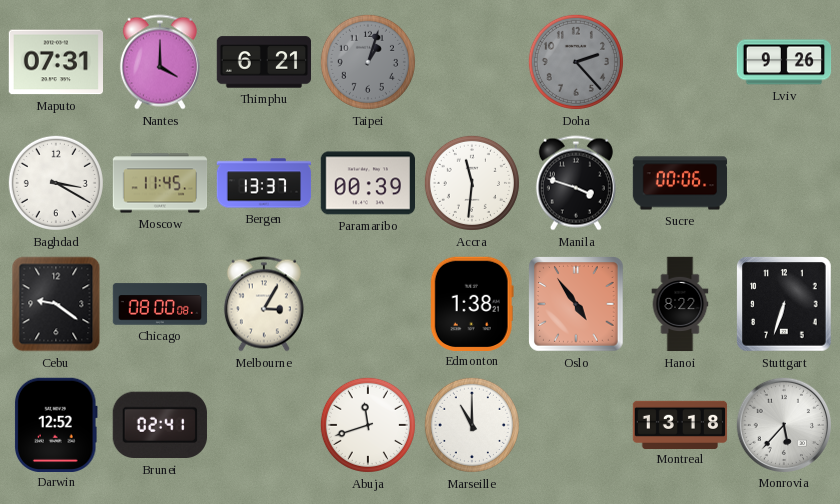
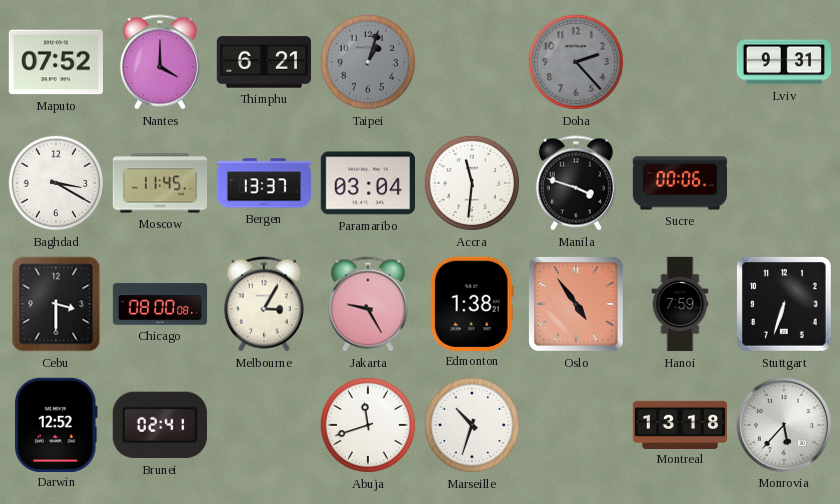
Maputo: 07:31 -> 07:52 (55, 62)
Lviv: 9:26 -> 9:31 (784, 62)
Paramaribo: 00:39 -> 03:04 (367, 183)
Cebu: 9:21 -> 3:30 (56, 304)
Jakarta: none -> 9:25 (368, 304)
Hanoi: 8:22 -> 7:59 (680, 304)
Marseille: 11:00 -> 10:33 (472, 425)
